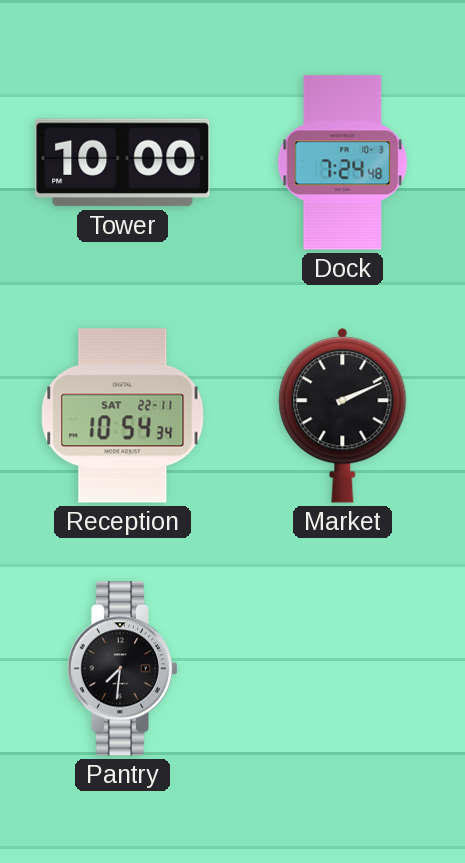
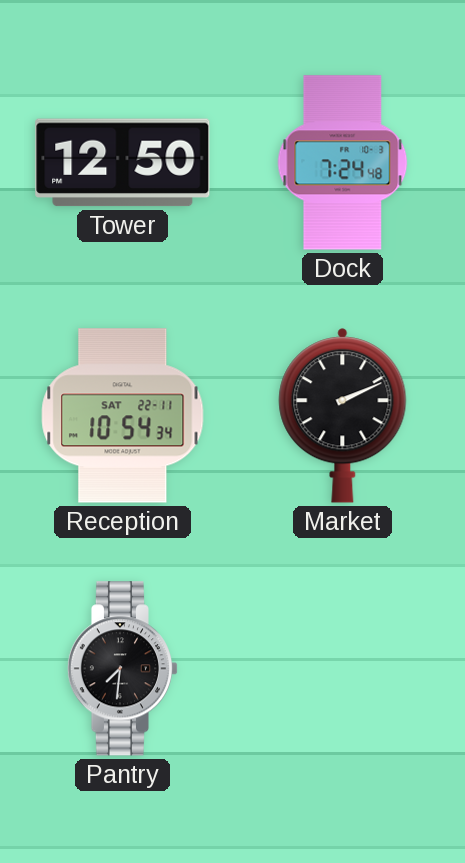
Tower: 10:00 -> 12:50 (123, 163)
